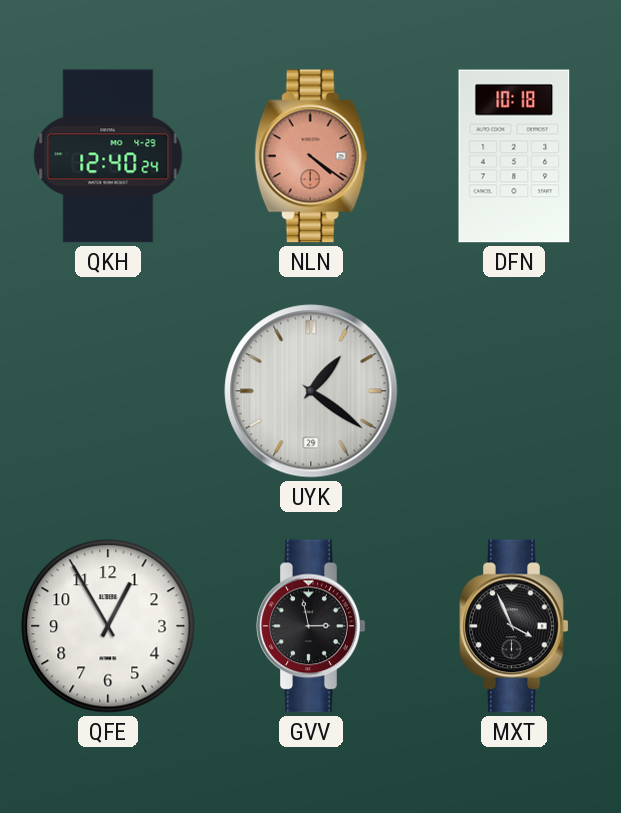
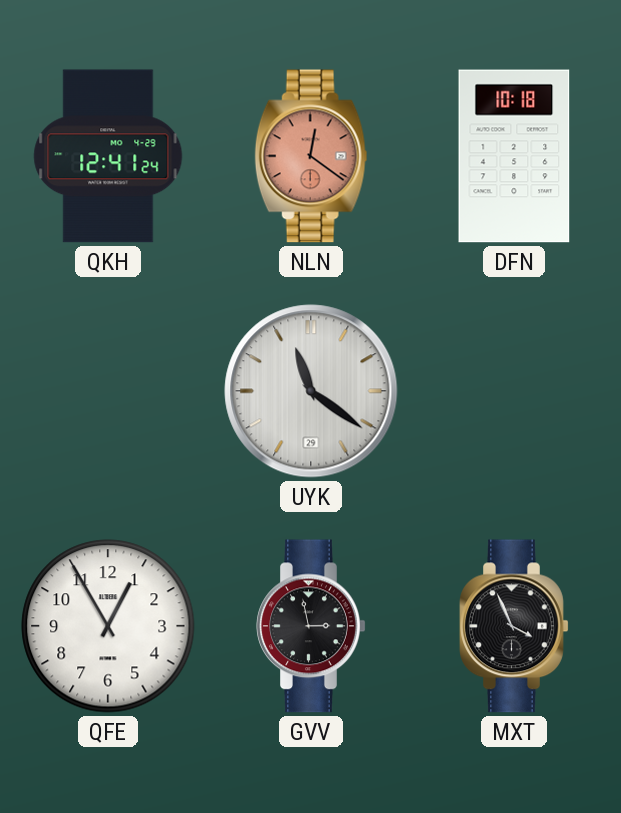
QKH: 12:40 -> 12:41 (108, 156)
NLN: 4:21 -> 12:21 (311, 156)
UYK: 1:21 -> 11:21 (311, 391)
